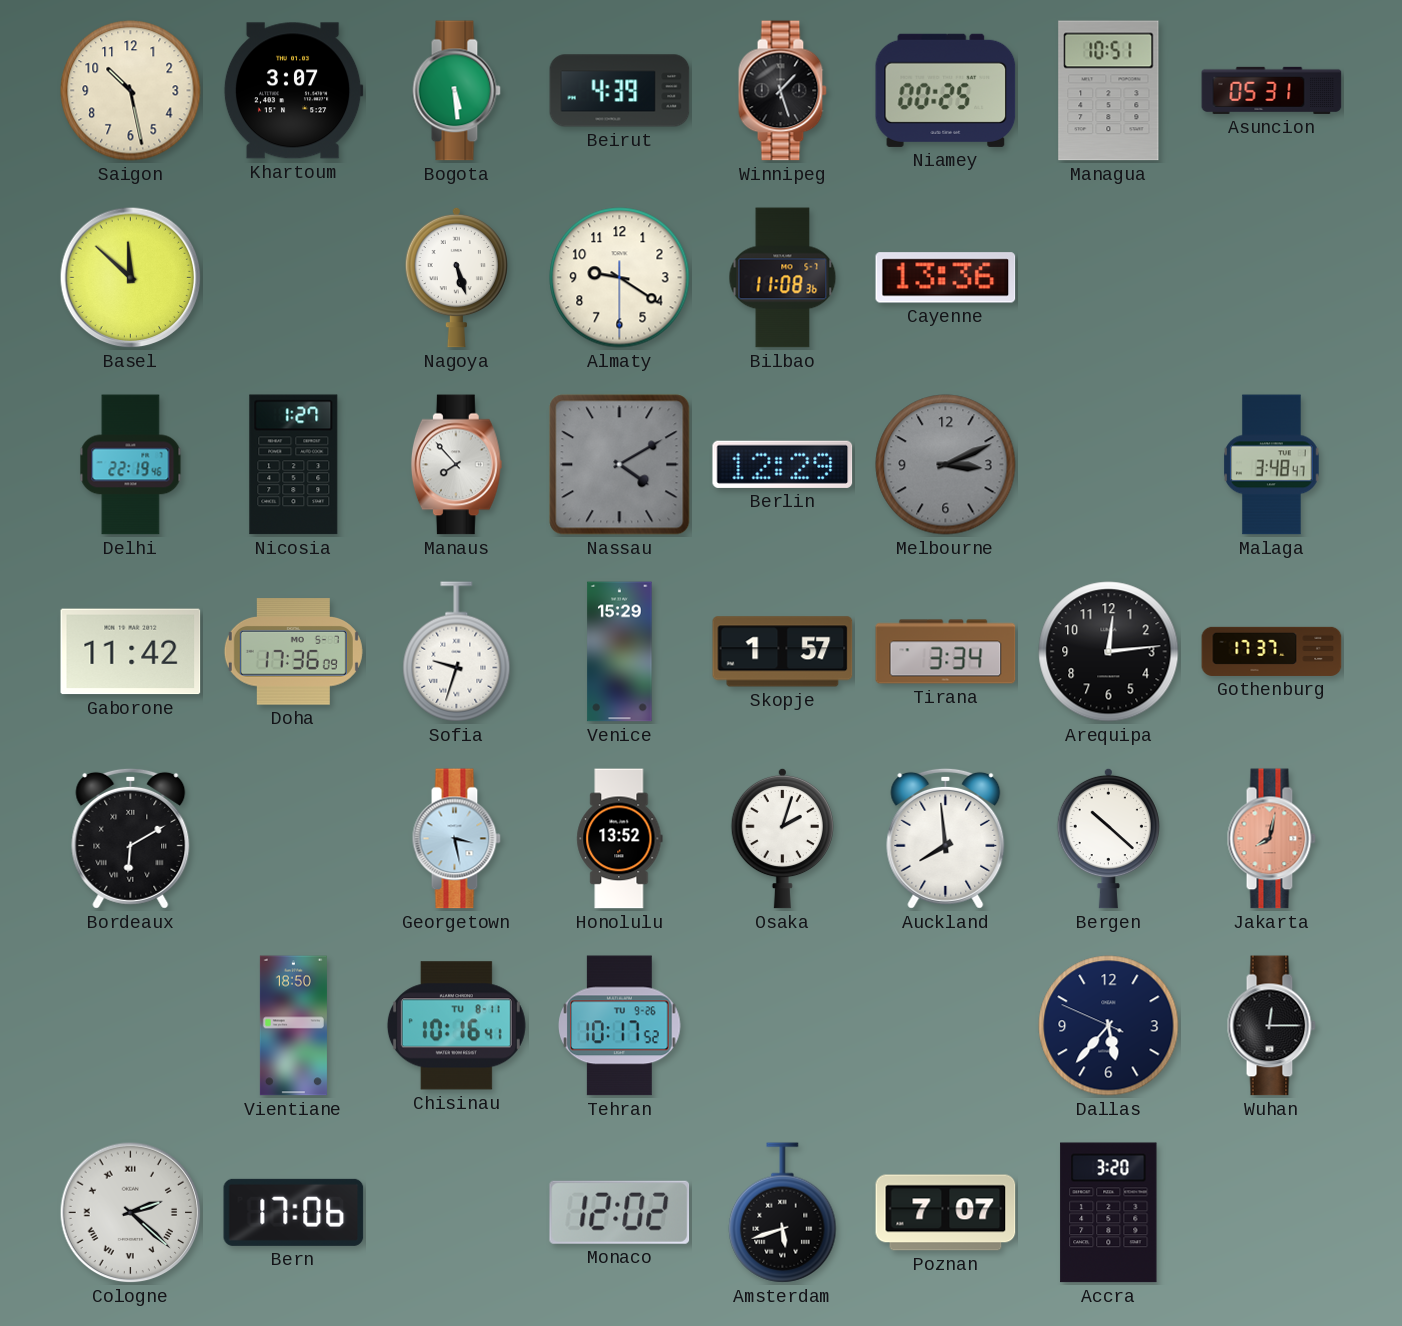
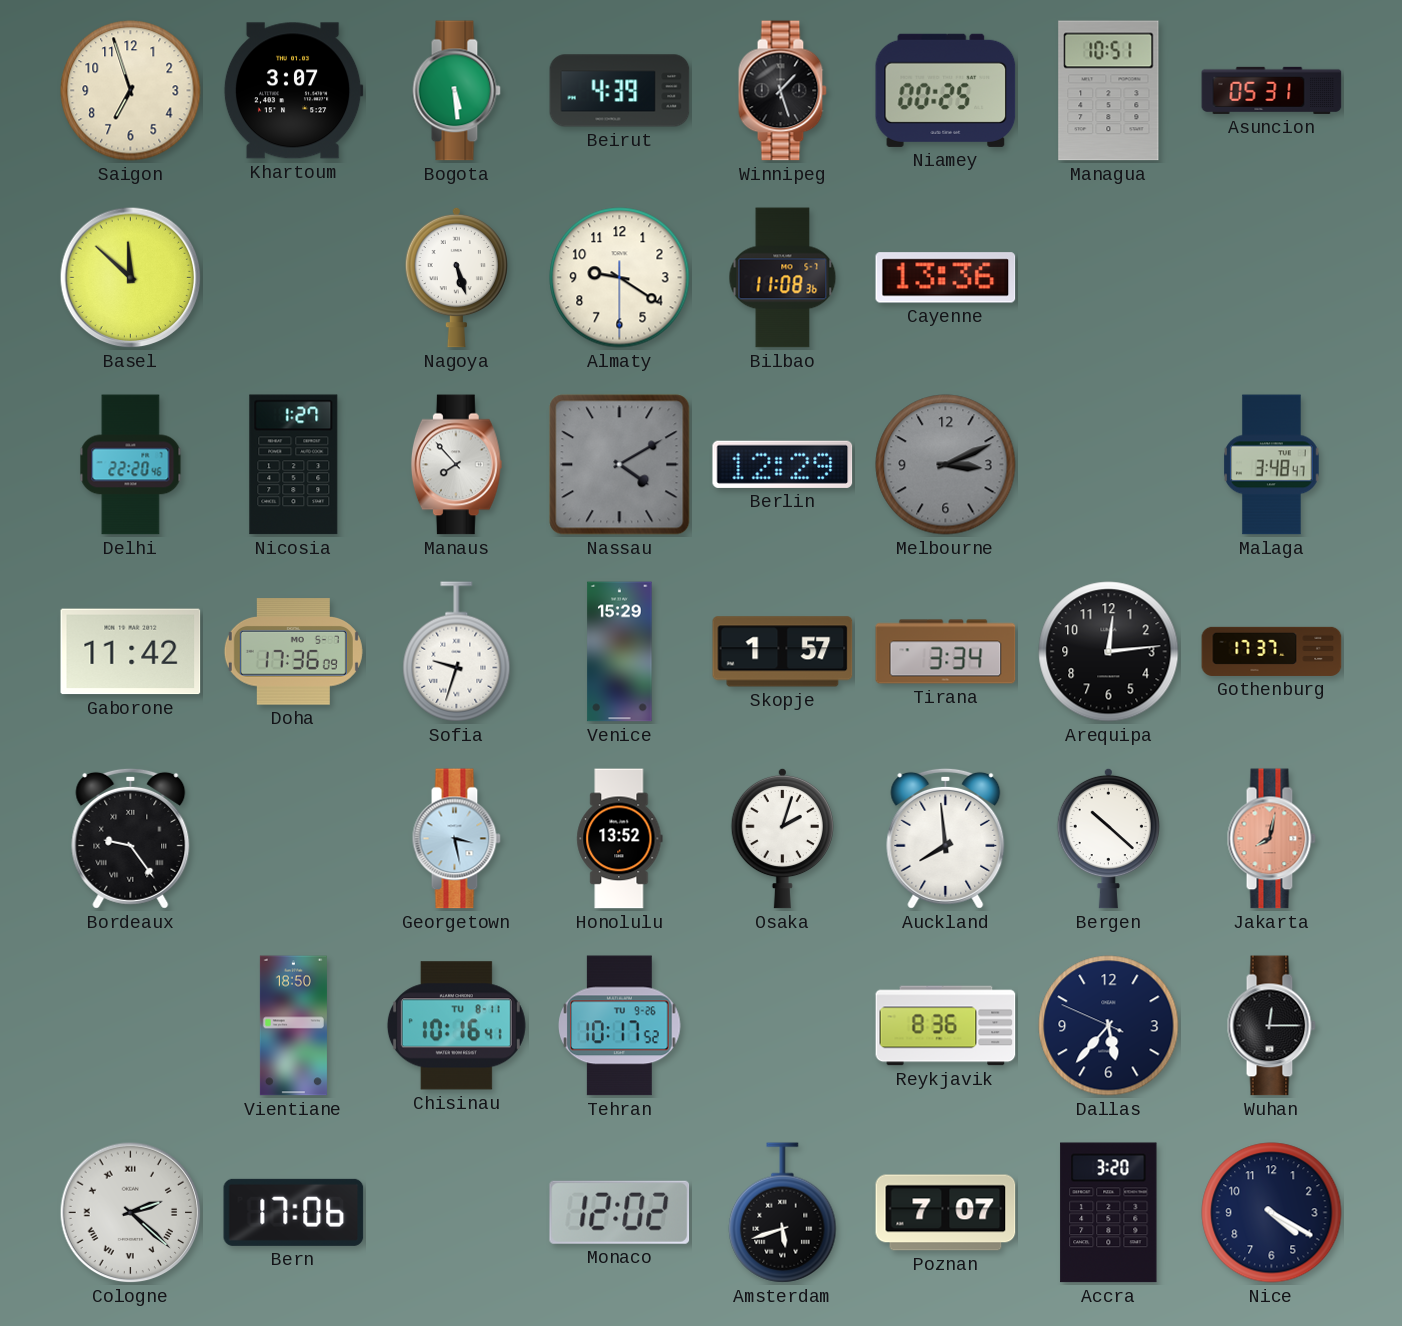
Saigon: 10:28 -> 6:57 (131, 91)
Delhi: 22:19 -> 22:20 (131, 465)
Bordeaux: 6:10 -> 9:24 (131, 838)
Reykjavik: none -> 8:36 (946, 1026)
Nice: none -> 4:20 (1272, 1213)
